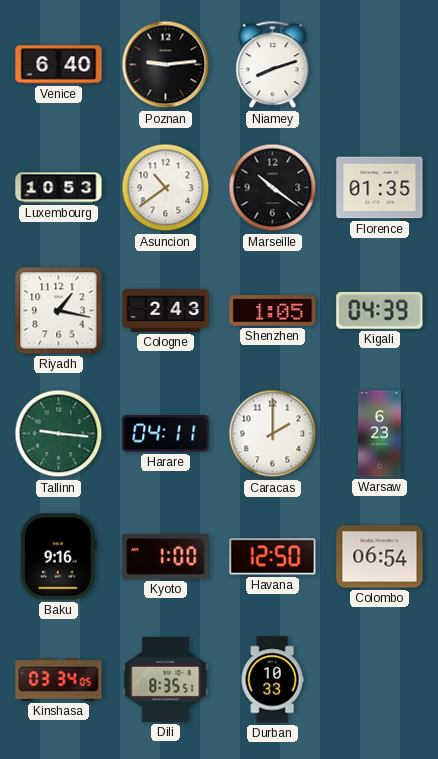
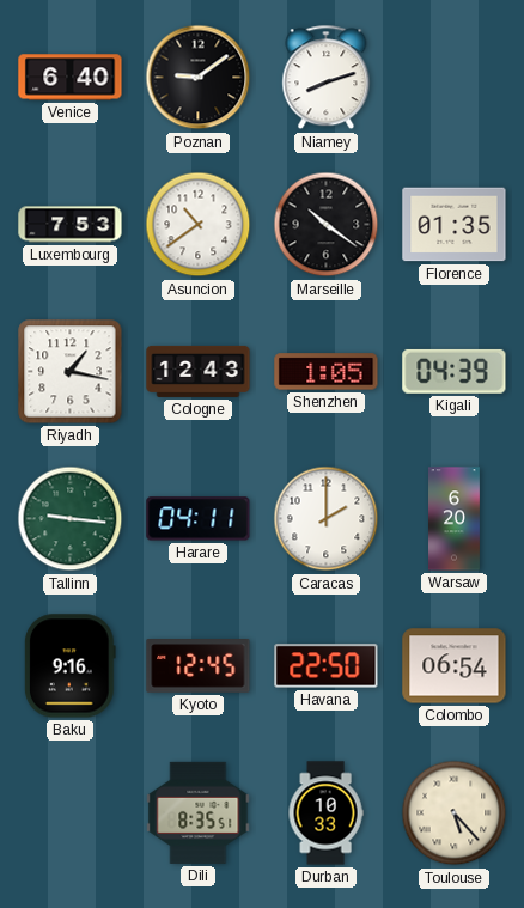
Poznan: 9:14 -> 9:09 (199, 78)
Luxembourg: 10:53 -> 7:53 (71, 225)
Cologne: 2:43 -> 12:43 (199, 371)
Warsaw: 6:23 -> 6:20 (455, 519)
Kyoto: 1:00 -> 12:45 (199, 666)
Havana: 12:50 -> 22:50 (327, 666)
Kinshasa: 03:34 -> none (59, 679)
Toulouse: none -> 5:23 (455, 813)
